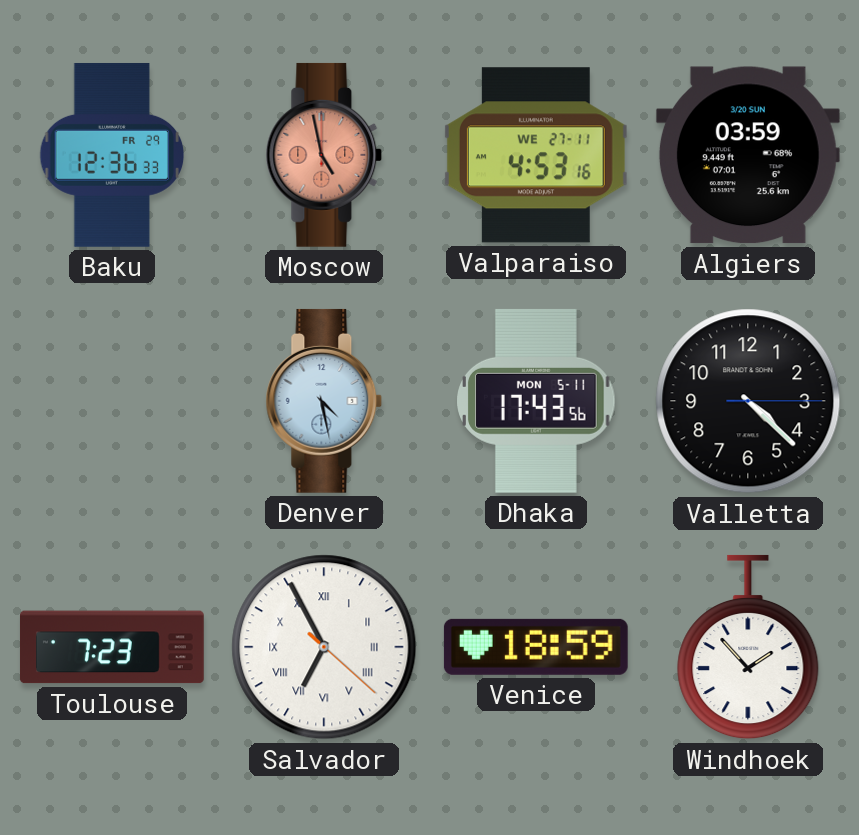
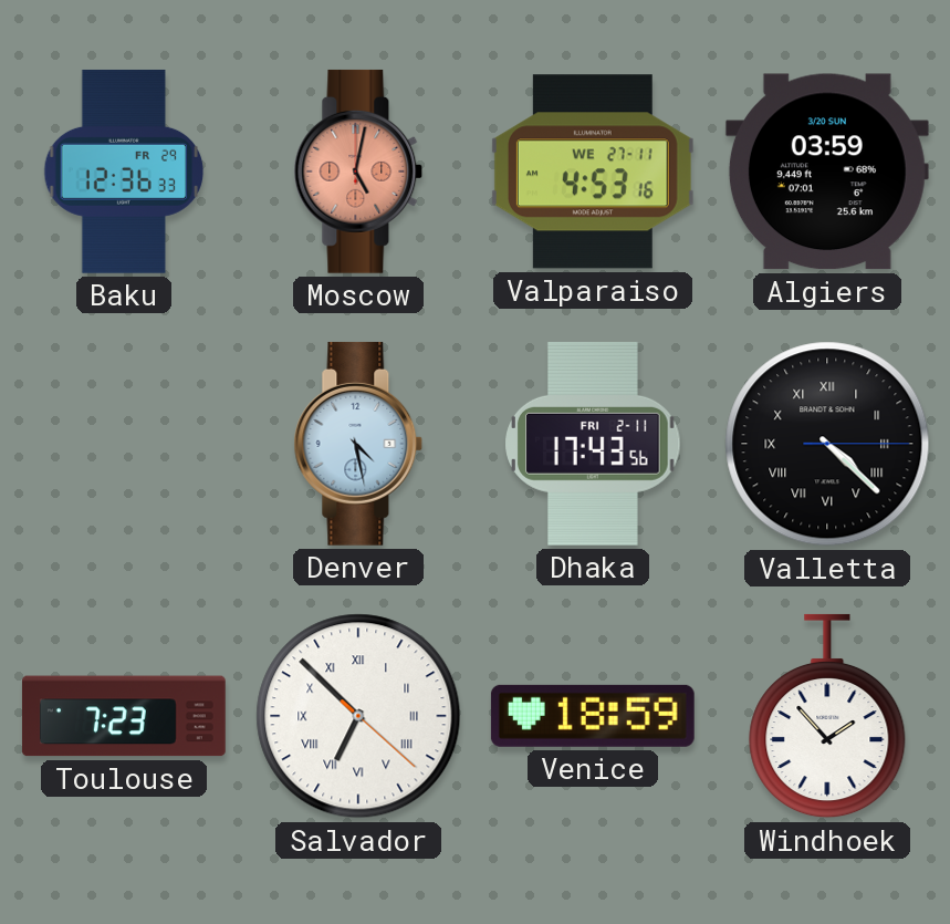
Moscow: 4:58 -> 5:02 (358, 172)
Dhaka date: MON 5-11 -> FRI 2-11 (593, 444)
Valletta numerals: Arabic -> Roman (827, 444)
Salvador: 6:55 -> 6:52 (358, 716)
